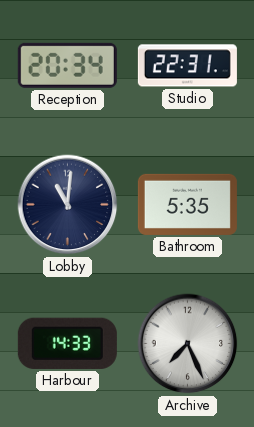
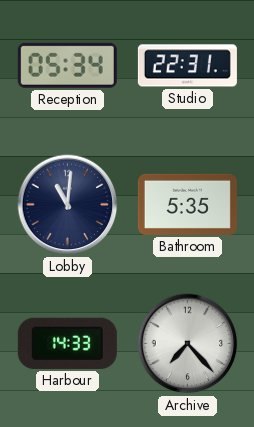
Reception: 20:34 -> 05:34 (67, 65)
Archive: 7:26 -> 7:23 (188, 344)
